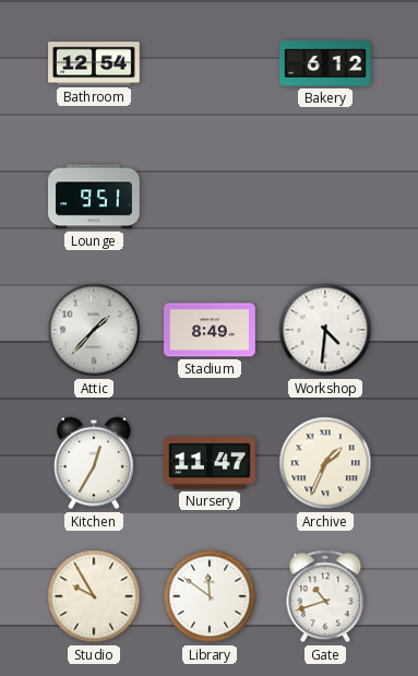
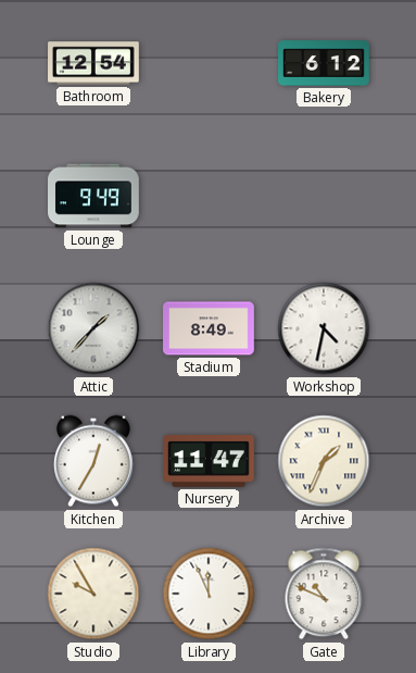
Lounge: 9:51 -> 9:49 (94, 196)
Workshop: 4:31 -> 4:32 (324, 328)
Library: 11:51 -> 11:56 (209, 594)
Gate: 10:42 -> 10:49 (324, 594)
